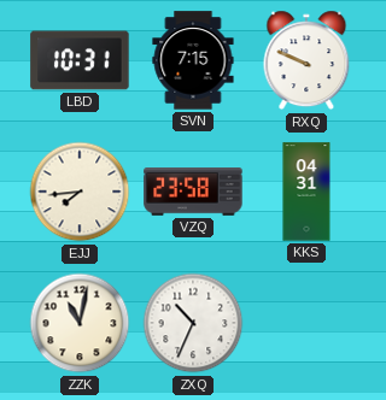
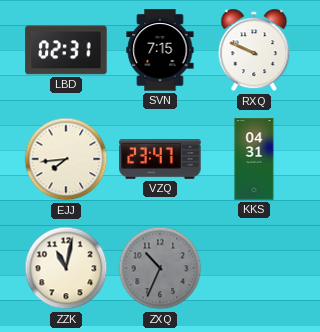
LBD: 10:31 -> 02:31 (66, 50)
VZQ: 23:58 -> 23:47 (160, 159)
ZXQ dial: white -> grey (160, 268)
